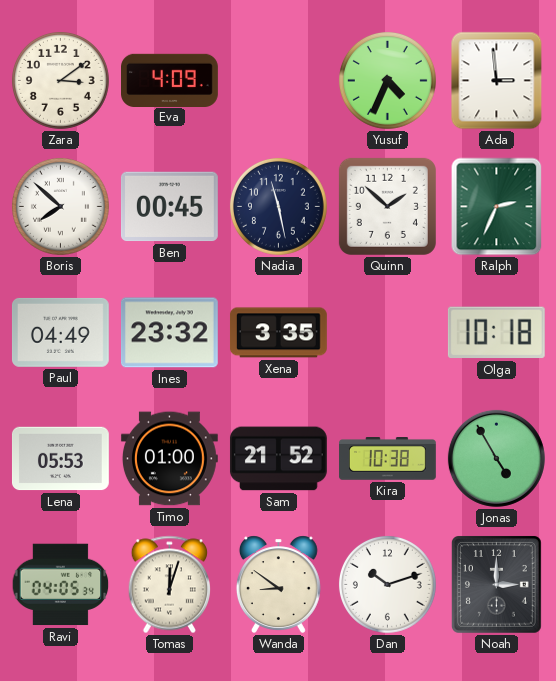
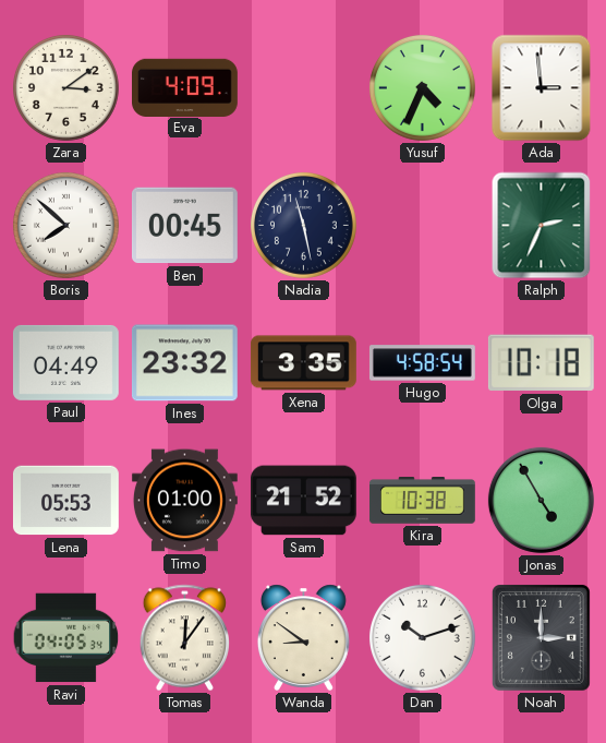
Quinn: 1:52 -> none (387, 206)
Hugo: none -> 4:58 (422, 363)
Tomas: 12:03 -> 12:06 (184, 638)
